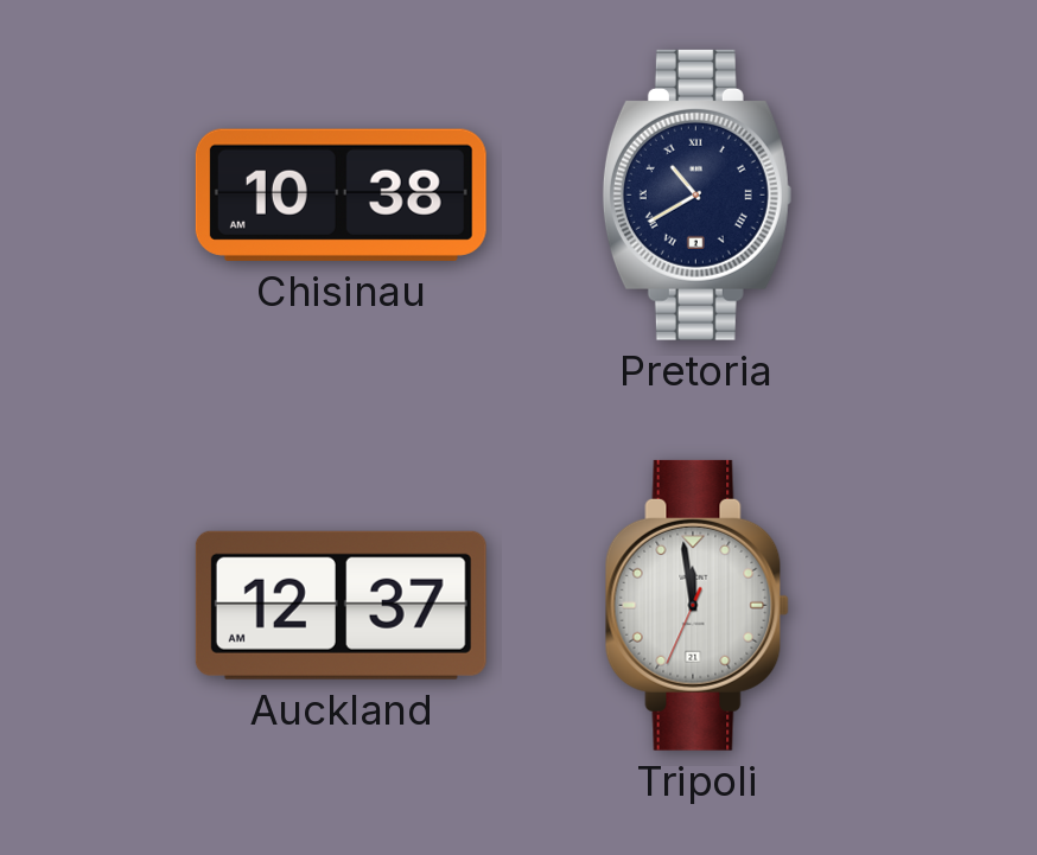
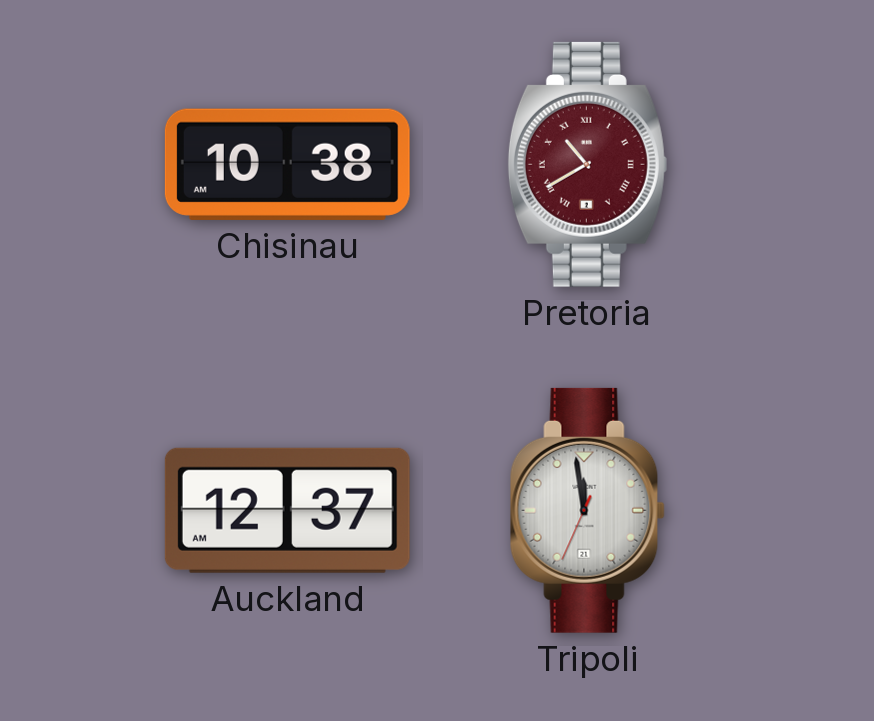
Pretoria dial: navy -> burgundy (587, 164)
